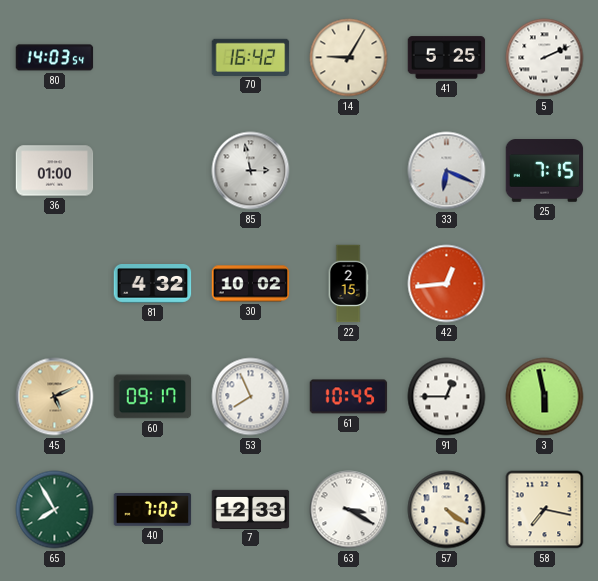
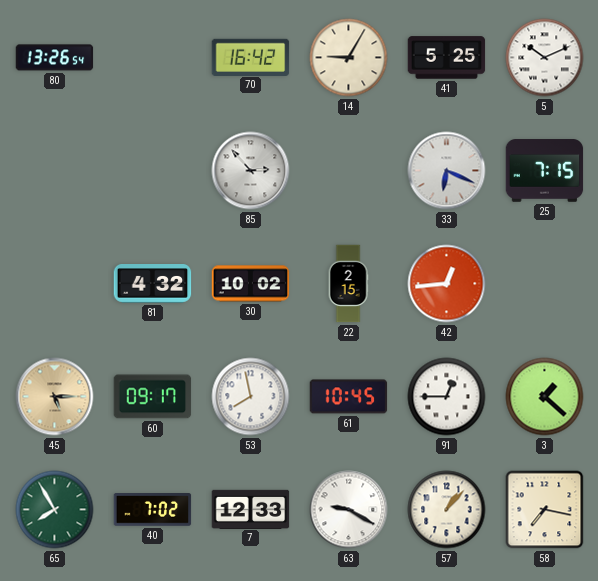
80: 14:03 -> 13:26 (55, 58)
5: 2:11 -> 10:11 (545, 58)
36: 01:00 -> none (55, 171)
85: 2:58 -> 2:53 (251, 171)
45: 5:11 -> 5:15 (55, 397)
53: 7:56 -> 7:58 (251, 397)
3: 5:58 -> 1:22 (545, 397)
63: 3:20 -> 9:20 (349, 510)
57: 4:21 -> 1:07 (447, 510)
